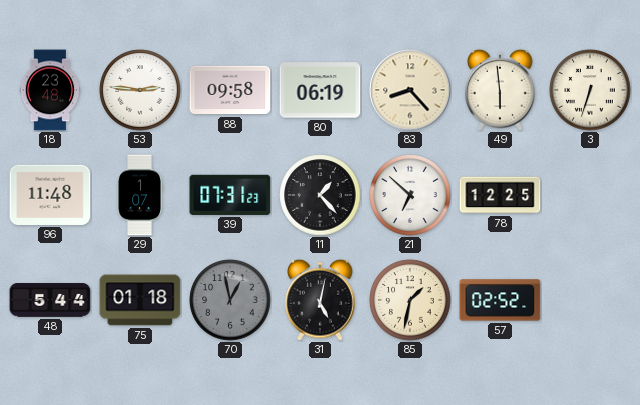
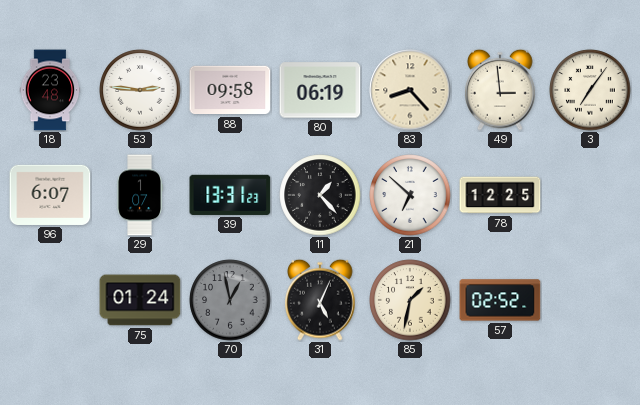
49: 5:59 -> 2:59 (500, 90)
3: 6:33 -> 7:06 (590, 90)
96: 11:48 -> 6:07 (50, 195)
39: 07:31 -> 13:31 (230, 195)
48: 5:44 -> none (50, 300)
75: 01:18 -> 01:24 (140, 300)
31: 5:02 -> 5:04 (320, 300)
